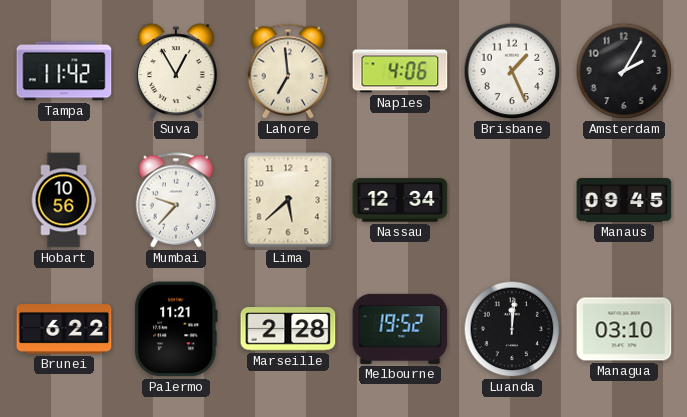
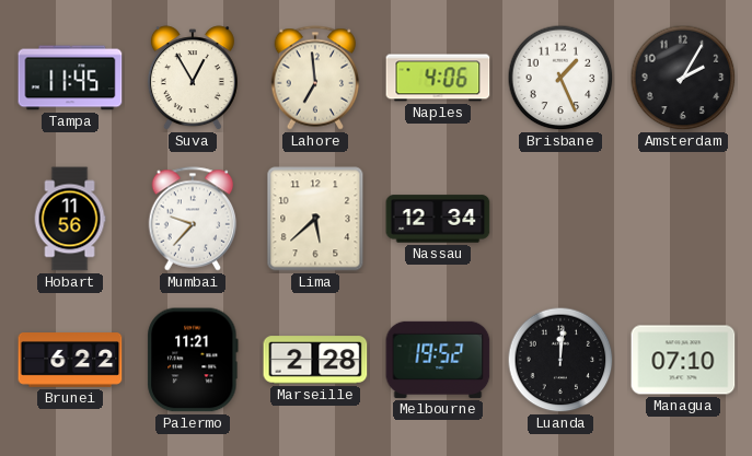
Tampa: 11:42 -> 11:45 (70, 78)
Hobart: 10:56 -> 11:56 (70, 219)
Manaus: 09:45 -> none (624, 201)
Managua: 03:10 -> 07:10 (683, 360)
